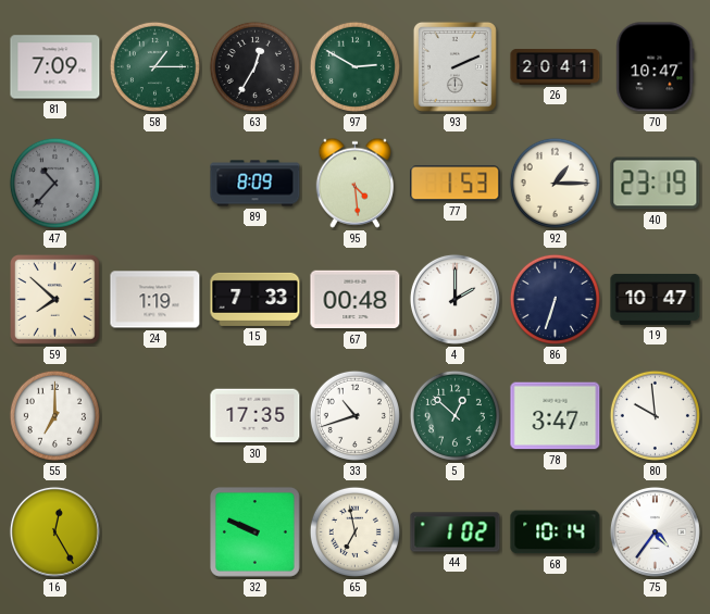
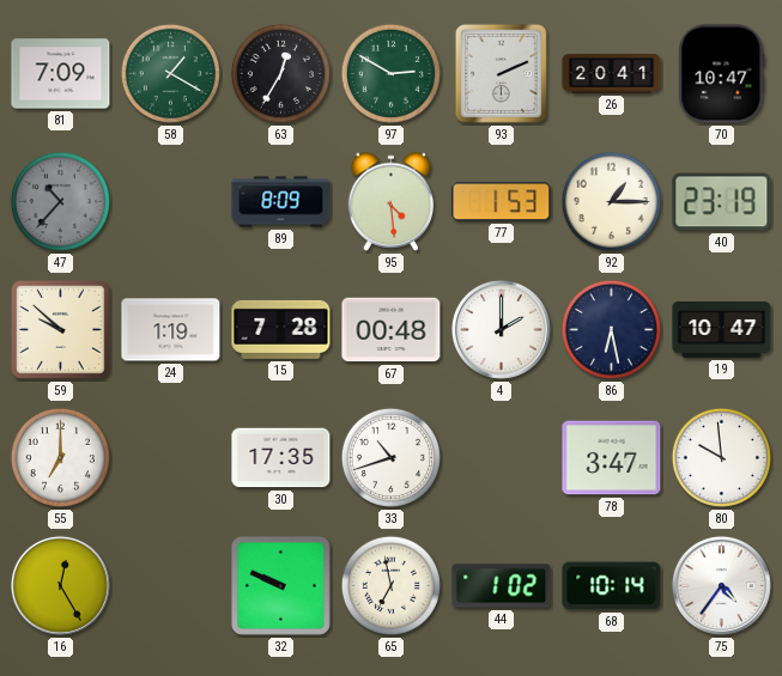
58: 1:15 -> 1:20 (170, 73)
59: 7:52 -> 9:52 (61, 330)
15: 7:33 -> 7:28 (281, 329)
86: 6:33 -> 6:28 (611, 329)
5: 12:52 -> none (454, 415)
